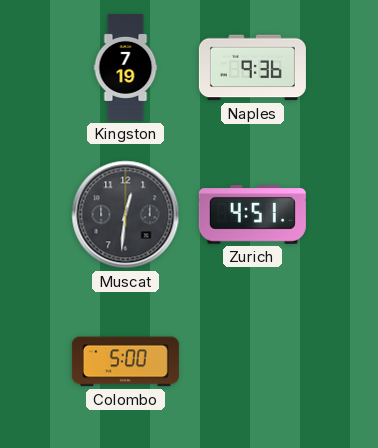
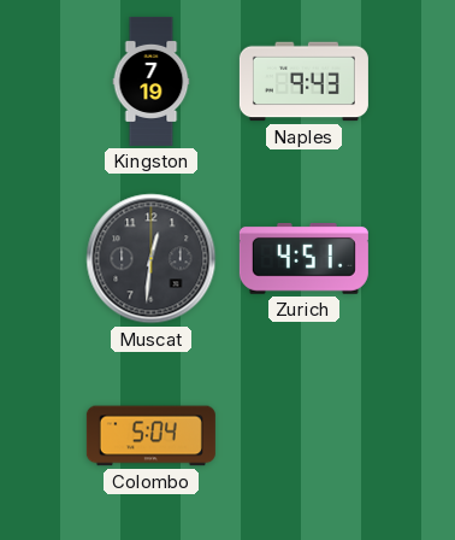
Naples: 9:36 -> 9:43 (303, 82)
Colombo: 5:00 -> 5:04 (150, 436)
